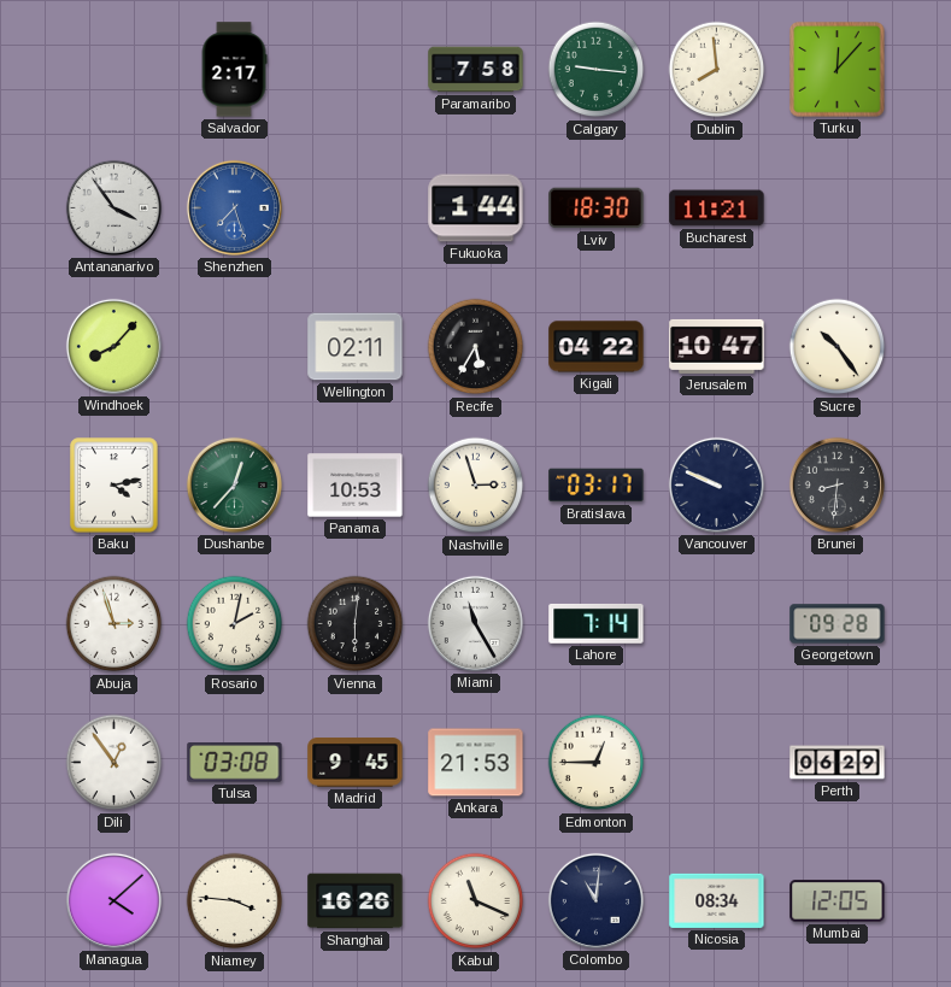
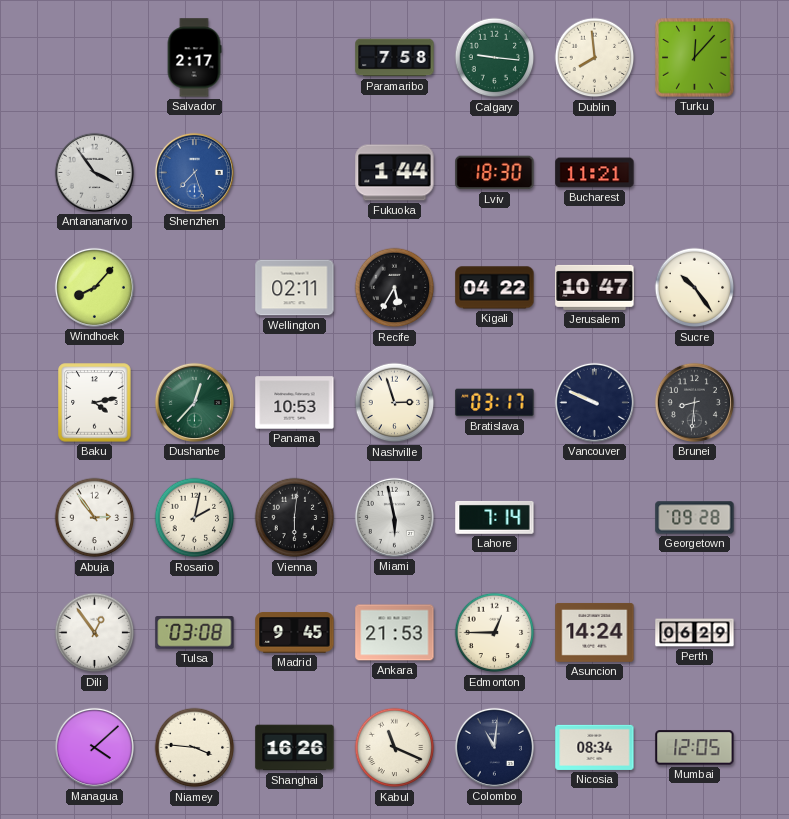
Abuja: 2:57 -> 2:54 (95, 518)
Miami: 11:25 -> 5:58 (394, 517)
Asuncion: none -> 14:24 (595, 632)
